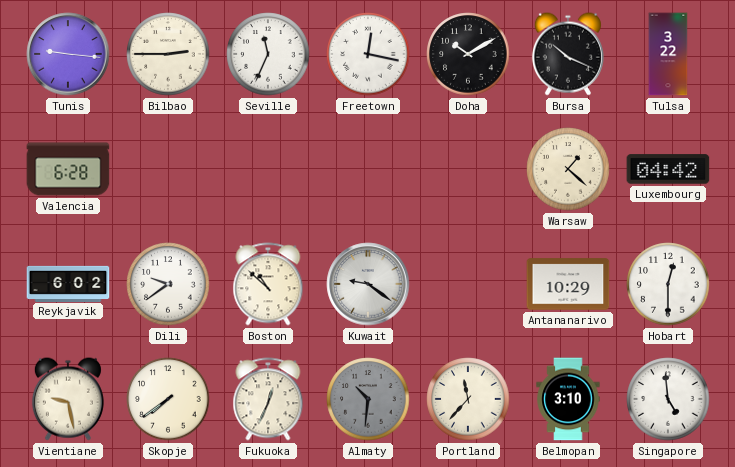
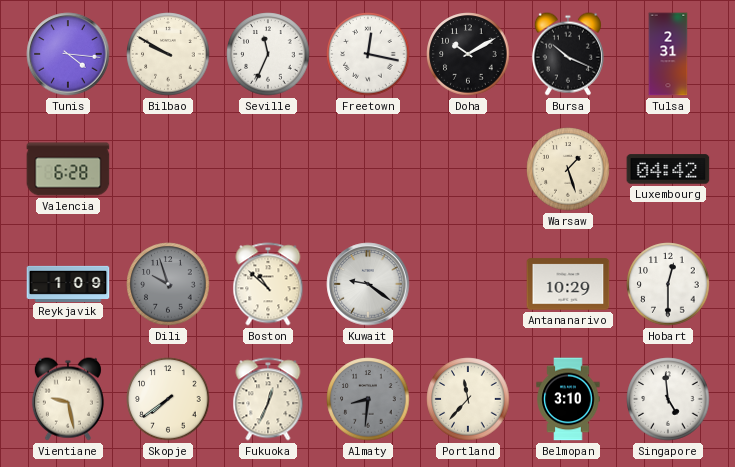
Tunis: 9:16 -> 4:16 (68, 54)
Bilbao: 2:45 -> 9:50 (168, 54)
Tulsa: 3:22 -> 2:31 (668, 54)
Warsaw: 1:22 -> 1:27 (568, 169)
Reykjavik: 6:02 -> 1:09 (68, 283)
Dili: 9:39 -> 9:57 (168, 284)
Dili dial: white -> grey (168, 284)
Almaty: 10:31 -> 8:31 (368, 399)
